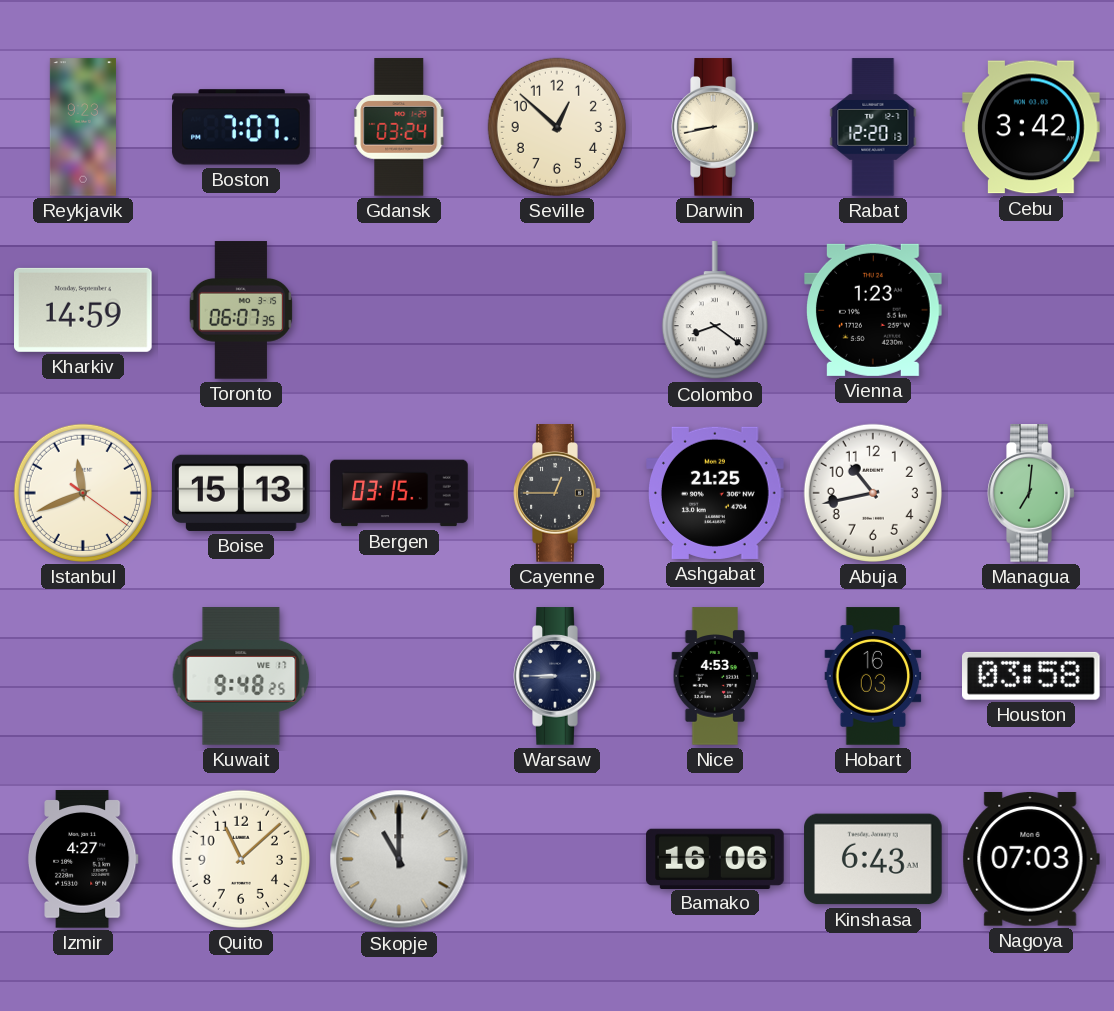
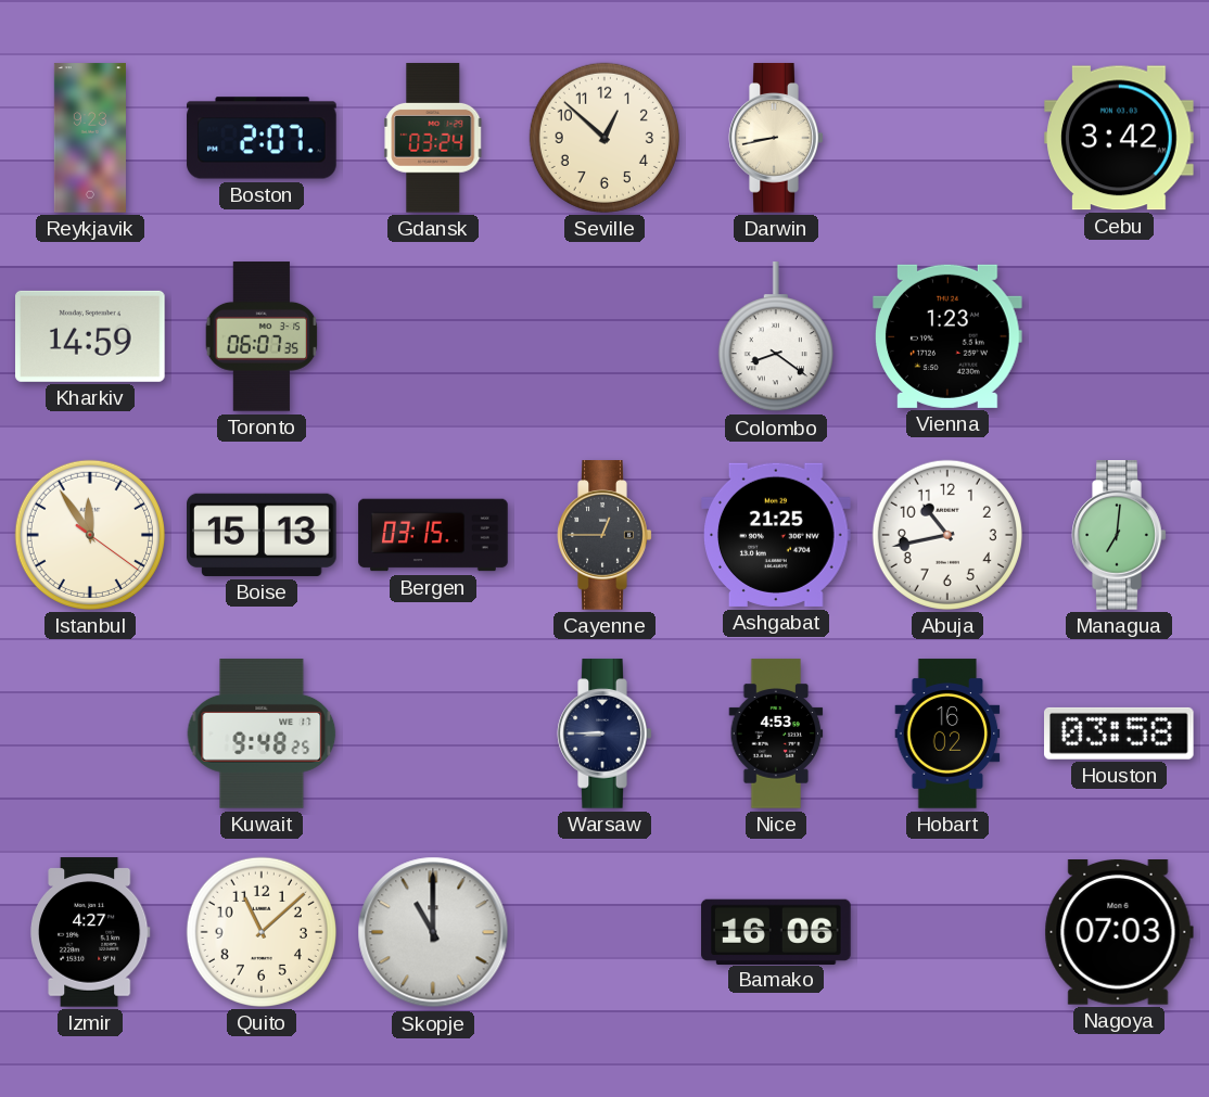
Boston: 7:07 -> 2:07 (262, 138)
Rabat: 12:20 -> none (873, 127)
Istanbul: 11:41 -> 11:54 (90, 535)
Hobart: 16:03 -> 16:02 (947, 734)
Kinshasa: 6:43 -> none (873, 859)
